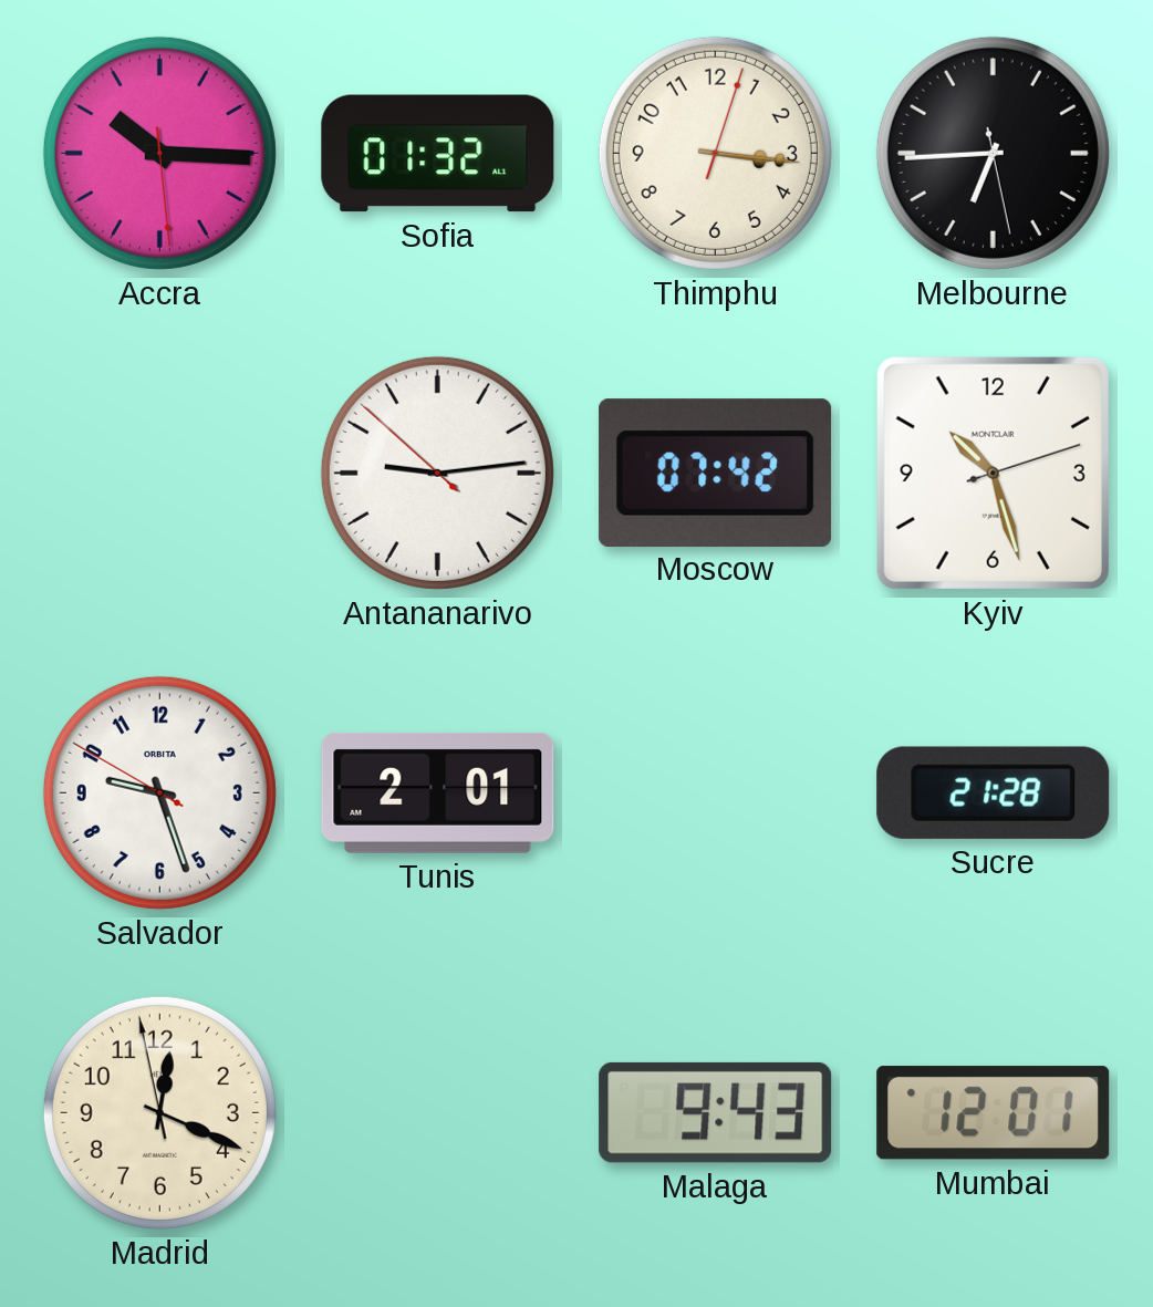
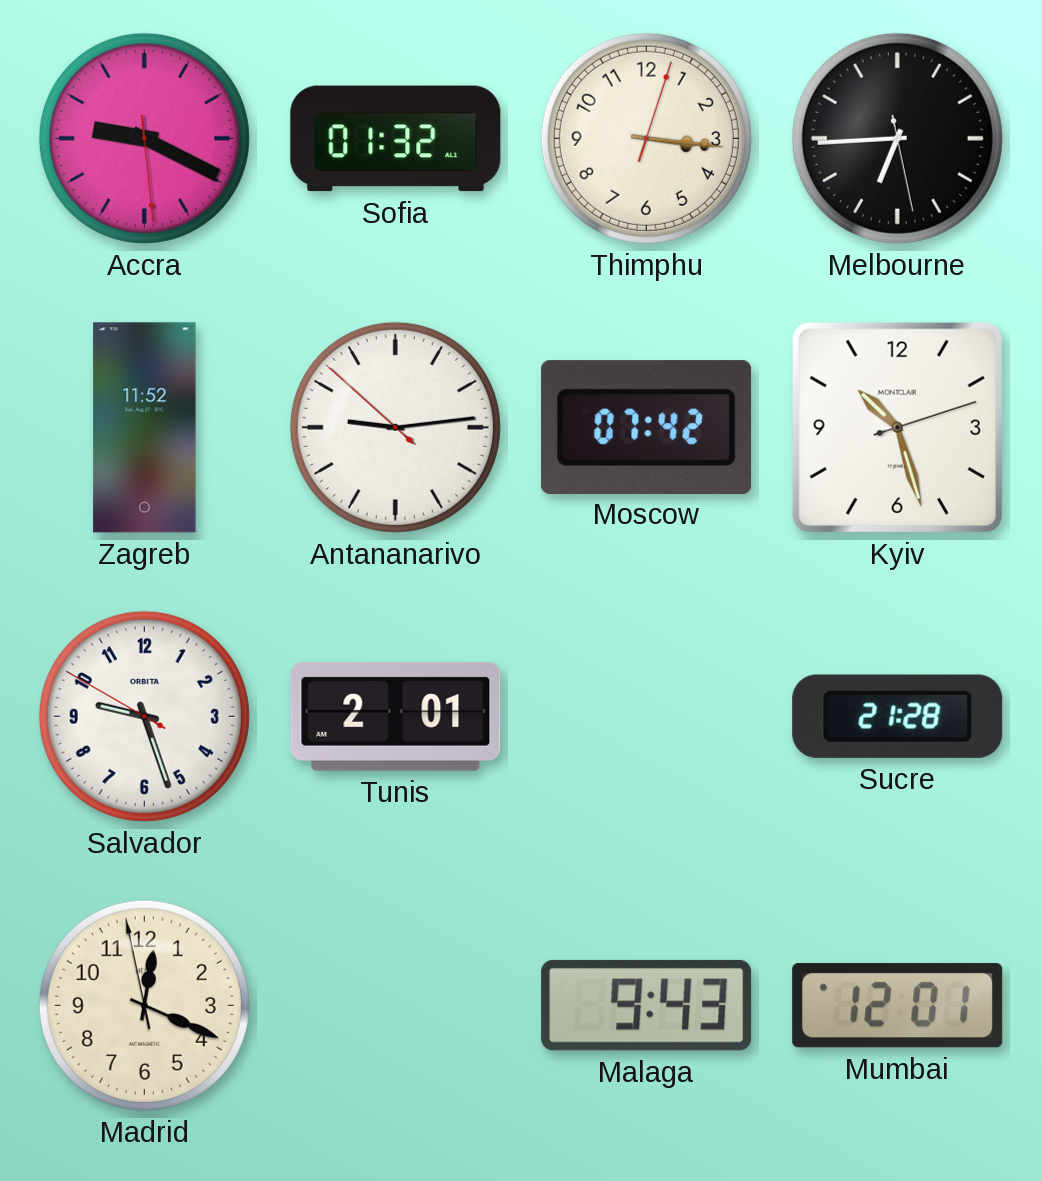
Accra: 10:15 -> 9:19 (144, 138)
Zagreb: none -> 11:52 (145, 428)
